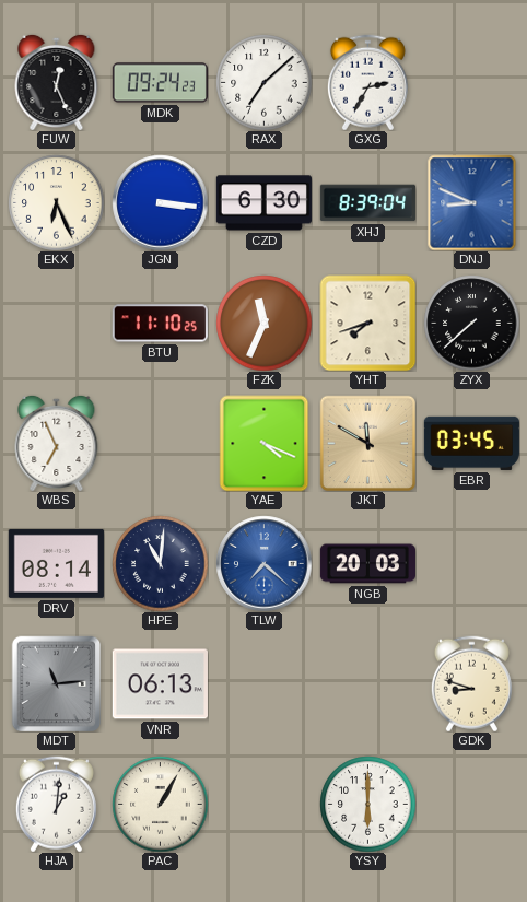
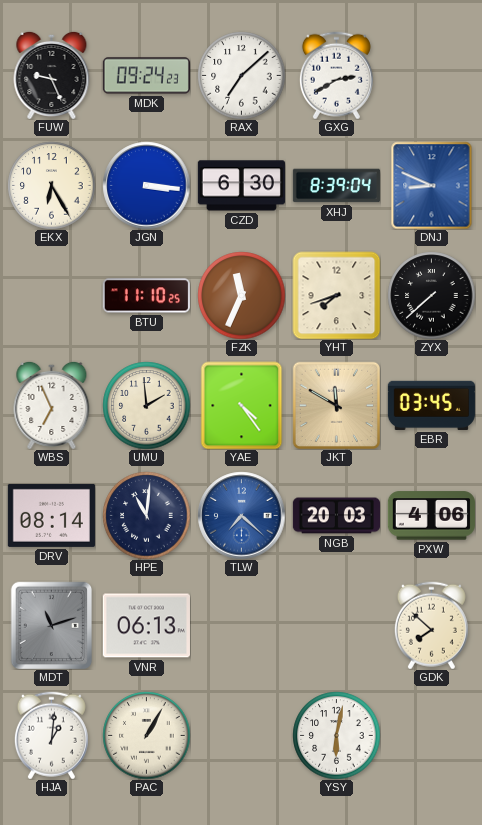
FUW: 12:26 -> 9:26 (52, 75)
GXG: 2:35 -> 2:40 (336, 75)
EKX: 6:26 -> 6:25 (51, 185)
UMU: none -> 1:59 (146, 405)
YAE: 4:19 -> 4:24 (242, 405)
PXW: none -> 4:06 (431, 516)
MDT: 11:14 -> 11:12 (52, 625)
GDK: 8:48 -> 7:52 (431, 625)
YSY: 6:00 -> 6:02 (336, 735)
